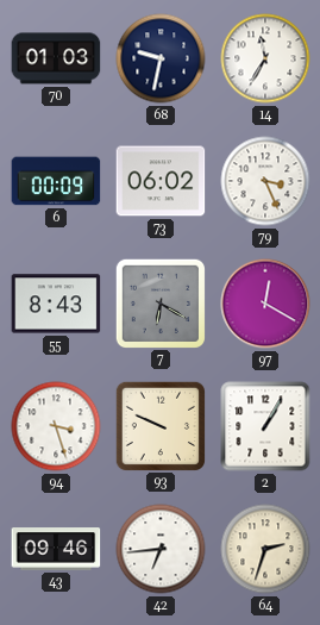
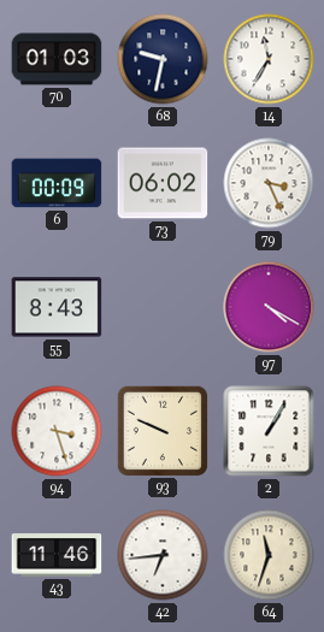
7: 6:20 -> none (159, 302)
97: 12:20 -> 4:20 (269, 307)
43: 09:46 -> 11:46 (57, 555)
64: 2:33 -> 11:33 (269, 555)
